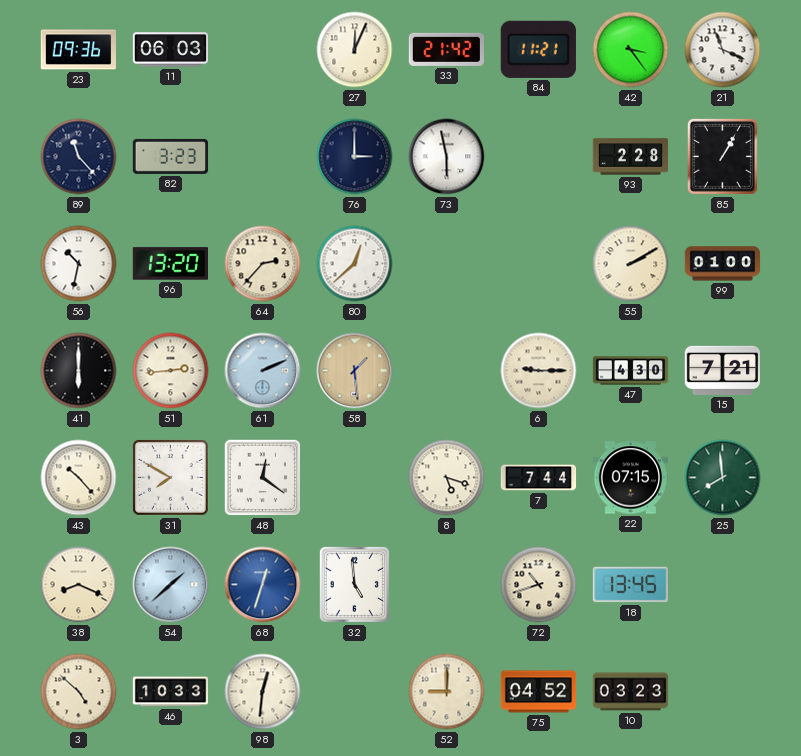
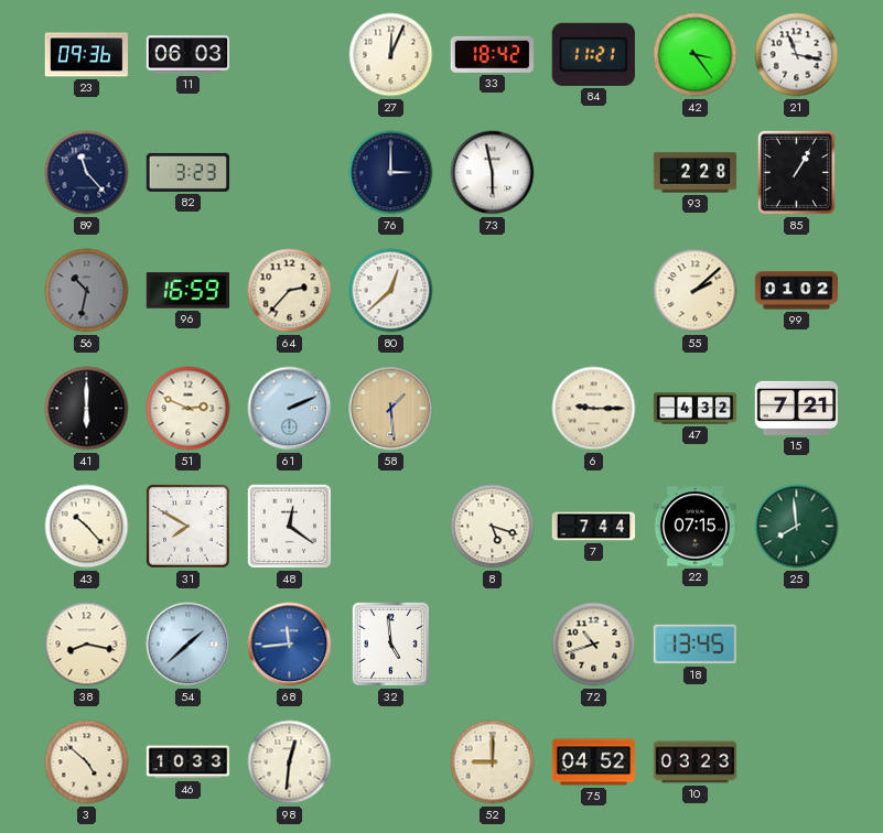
33: 21:42 -> 18:42 (492, 54)
21: 11:19 -> 11:17 (797, 55)
56 dial: white -> grey (87, 291)
96: 13:20 -> 16:59 (187, 291)
55: 2:10 -> 2:08 (696, 291)
99: 01:00 -> 01:02 (797, 291)
51: 2:44 -> 2:49 (189, 409)
47: 4:30 -> 4:32 (696, 409)
38: 8:19 -> 8:17 (87, 645)
68: 12:33 -> 11:44 (290, 645)
